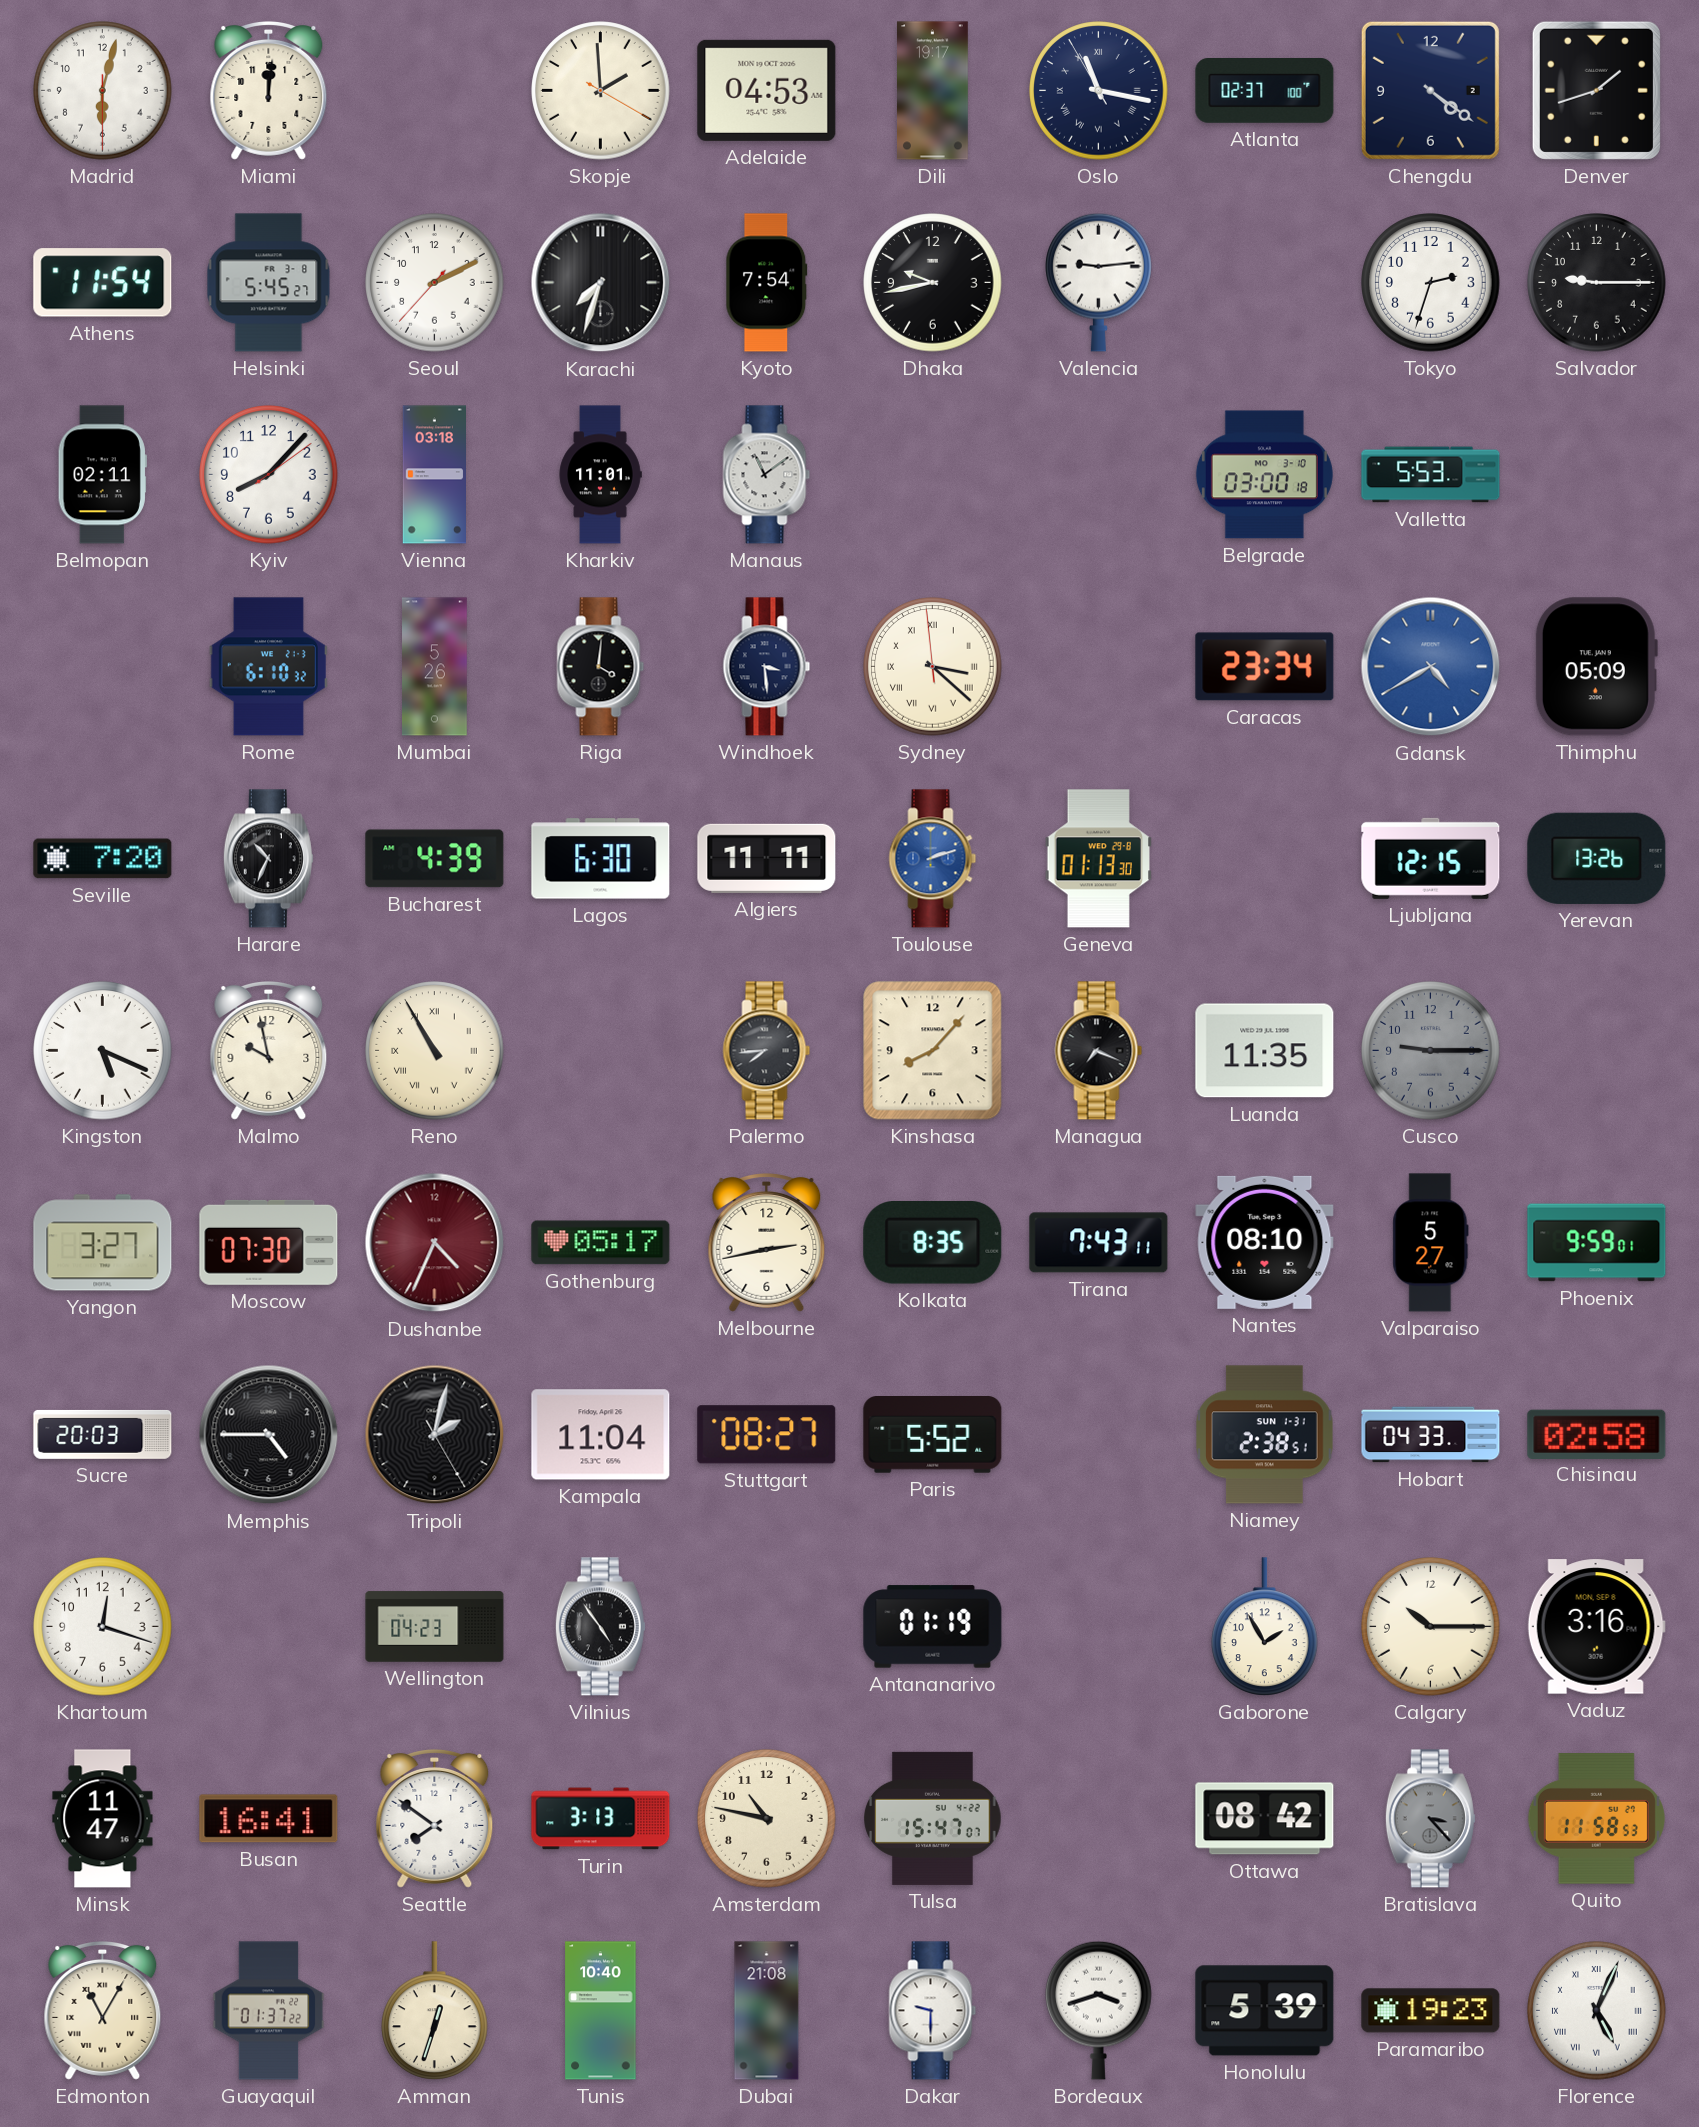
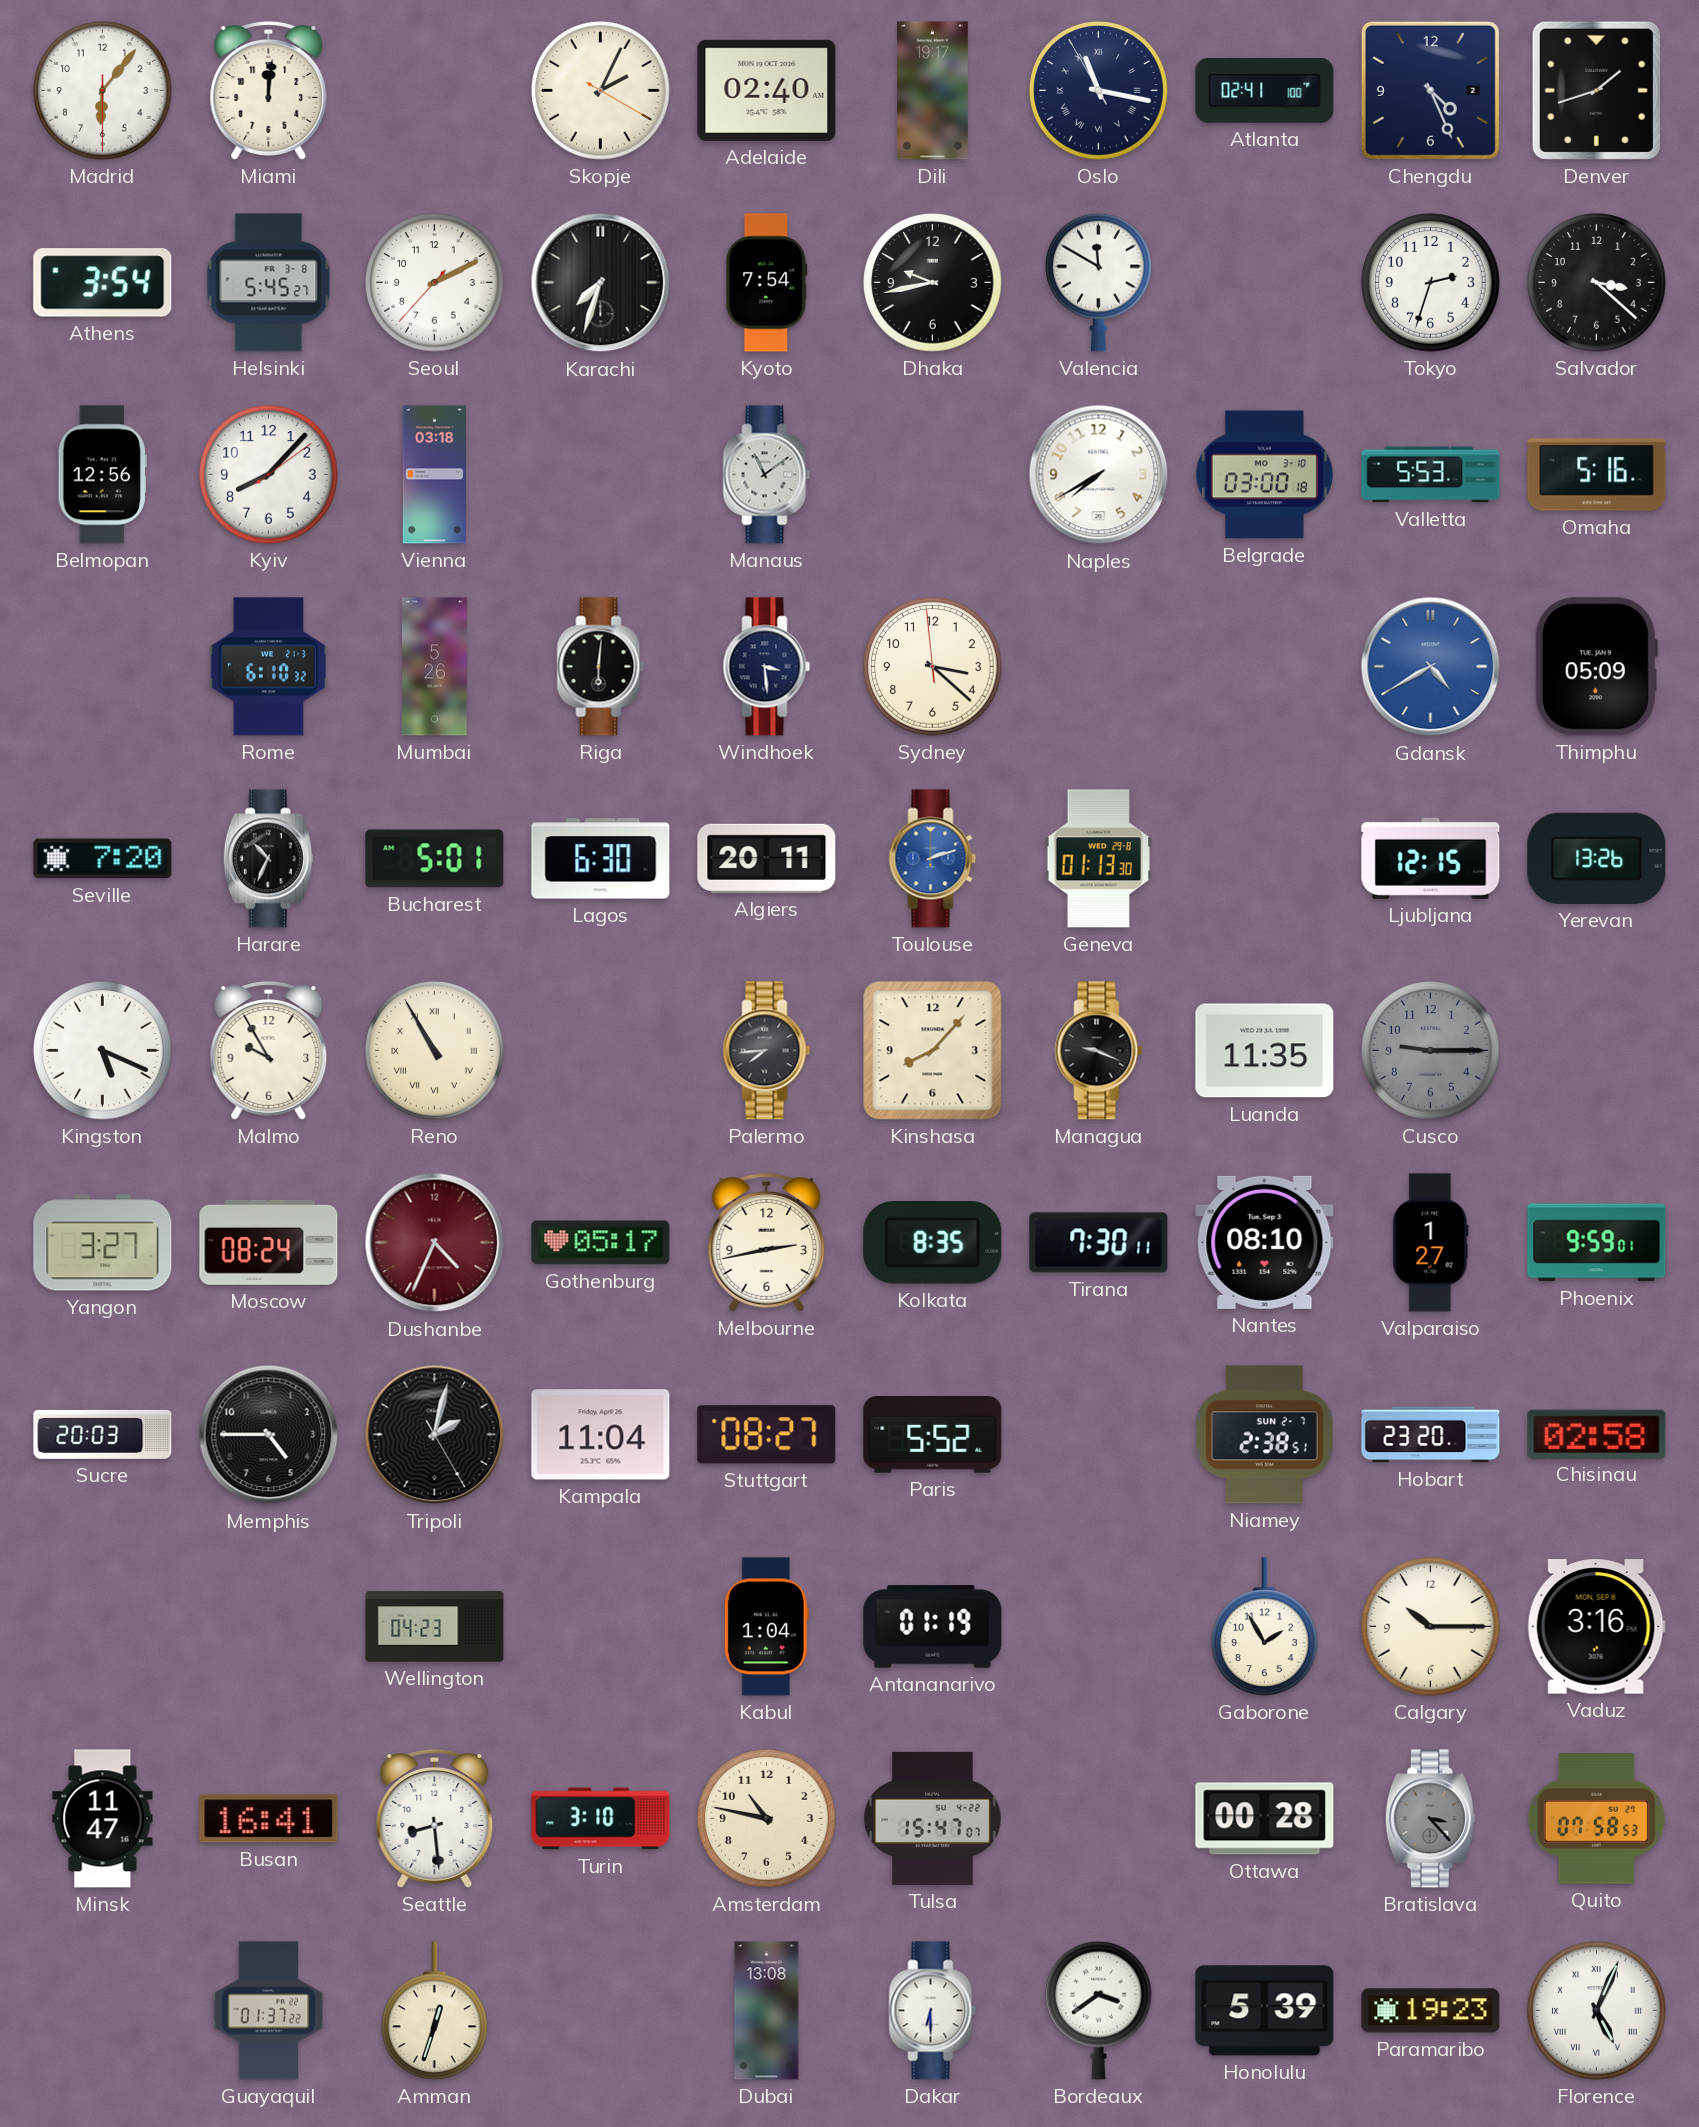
Madrid: 6:02 -> 6:06 (103, 91)
Skopje: 1:59 -> 2:04 (601, 91)
Adelaide: 04:53 -> 02:40 (767, 90)
Atlanta: 02:37 -> 02:41 (1265, 91)
Chengdu: 4:21 -> 4:26 (1430, 90)
Athens: 11:54 -> 3:54 (103, 283)
Valencia: 9:14 -> 11:50 (1099, 282)
Salvador: 9:15 -> 3:22 (1597, 283)
Belmopan: 02:11 -> 12:56 (102, 475)
Kharkiv: 11:01 -> none (600, 475)
Naples: none -> 7:40 (1099, 475)
Omaha: none -> 5:16 (1597, 475)
Riga: 4:01 -> 6:01 (601, 667)
Sydney numerals: Roman -> Arabic (933, 667)
Caracas: 23:34 -> none (1265, 667)
Bucharest: 4:39 -> 5:01 (435, 859)
Algiers: 11:11 -> 20:11 (767, 858)
Malmo: 9:58 -> 9:55 (269, 1050)
Managua: 7:19 -> 9:19 (1099, 1051)
Moscow: 07:30 -> 08:24 (269, 1242)
Tirana: 7:43 -> 7:30 (1099, 1243)
Valparaiso: 5:27 -> 1:27 (1431, 1243)
Niamey date: SUN 1-31 -> SUN 2-7 (1265, 1435)
Hobart: 04:33 -> 23:20 (1431, 1435)
Khartoum: 12:18 -> none (103, 1627)
Vilnius: 4:54 -> none (600, 1627)
Kabul: none -> 1:04 (766, 1627)
Seattle: 7:51 -> 8:29 (435, 1818)
Turin: 3:13 -> 3:10 (601, 1819)
Ottawa: 08:42 -> 00:28 (1265, 1819)
Quito: 11:58 -> 07:58 (1596, 1819)
Edmonton: 11:05 -> none (103, 2010)
Tunis: 10:40 -> none (601, 2011)
Dubai: 21:08 -> 13:08 (767, 2011)
Dakar: 9:30 -> 6:30 (933, 2011)
Bordeaux: 3:42 -> 3:39 (1099, 2010)
